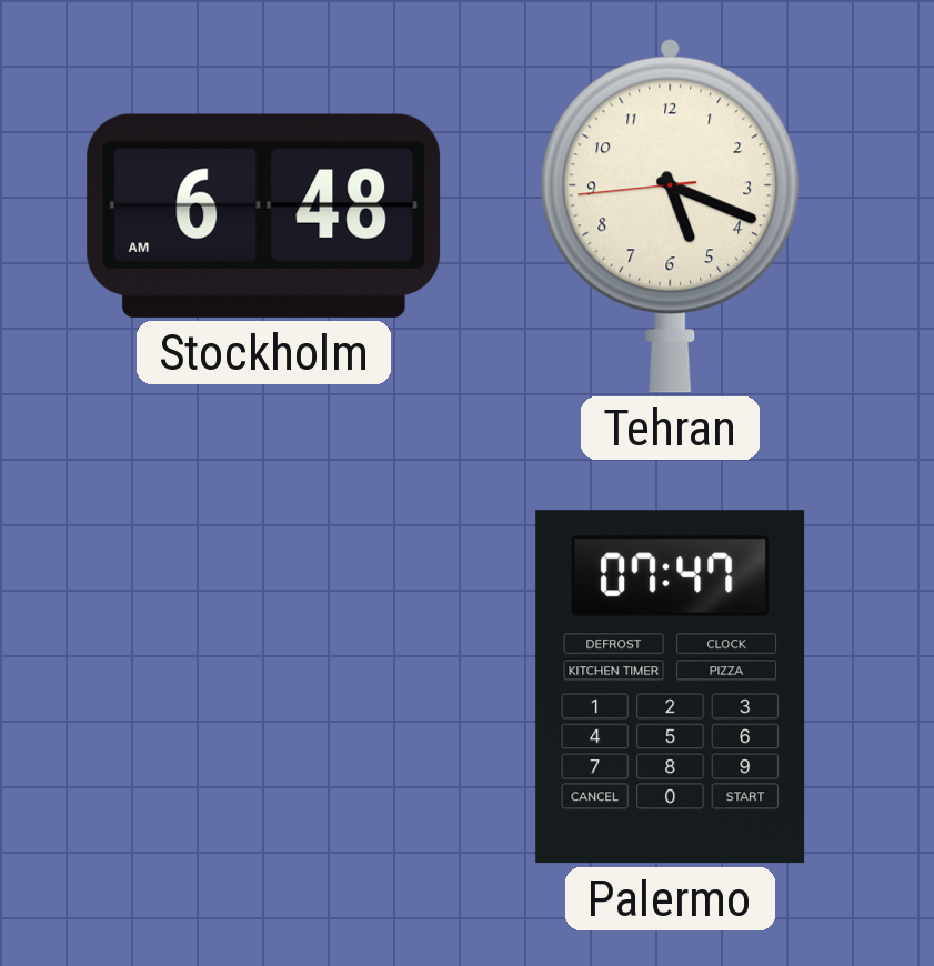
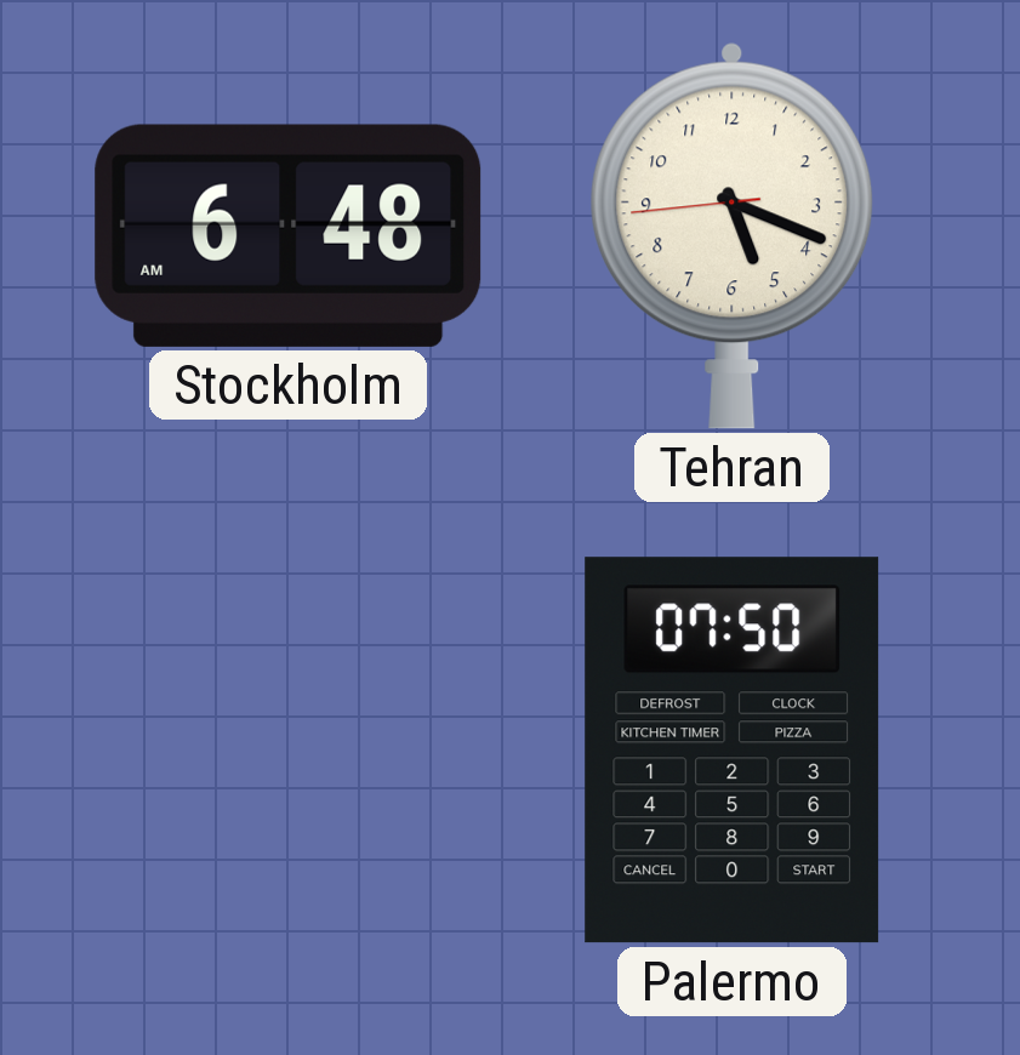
Palermo: 07:47 -> 07:50 (733, 751)
